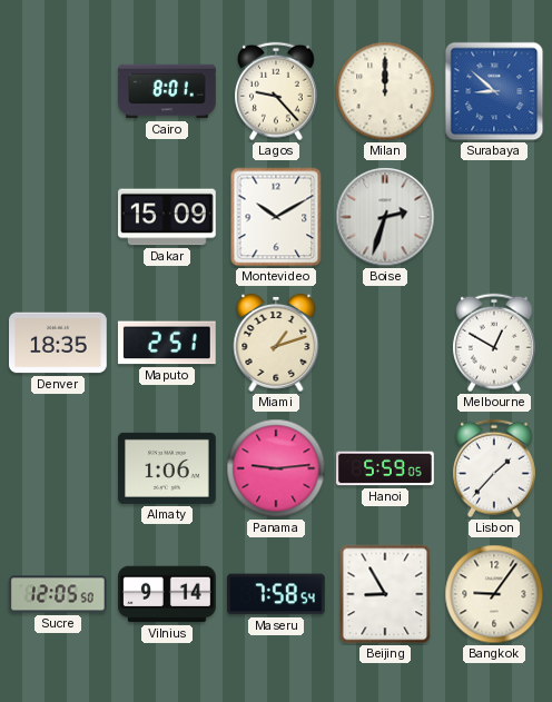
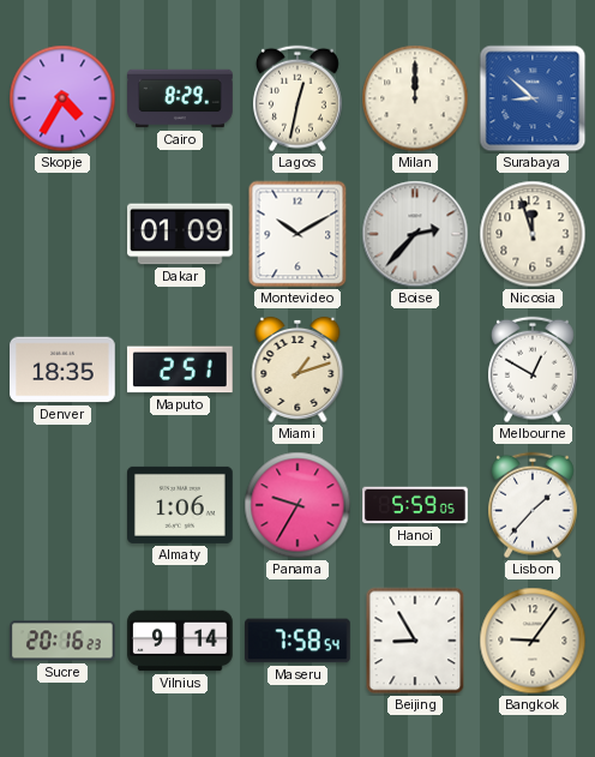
Skopje: none -> 4:35 (62, 98)
Cairo: 8:01 -> 8:29 (180, 98)
Lagos: 9:23 -> 12:32 (297, 98)
Dakar: 15:09 -> 01:09 (181, 234)
Boise: 2:33 -> 2:37 (415, 234)
Nicosia: none -> 11:57 (533, 234)
Panama: 9:14 -> 9:35 (297, 505)
Sucre: 12:05 -> 20:16 (64, 641)
